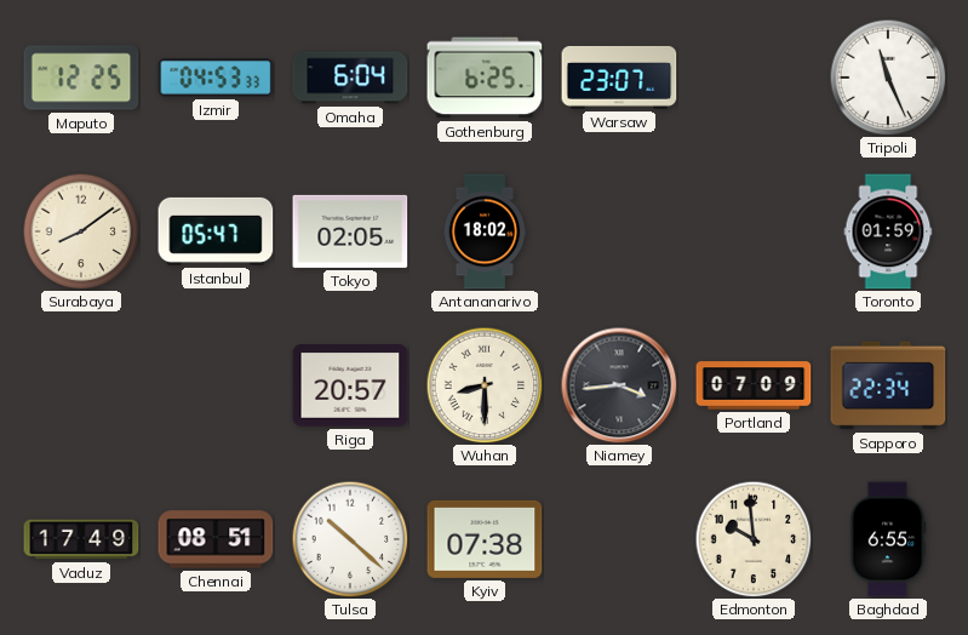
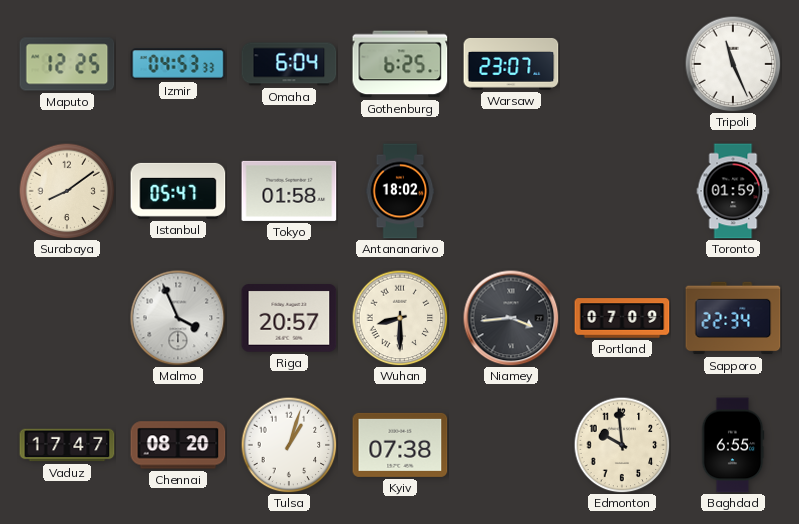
Tokyo: 02:05 -> 01:58 (289, 191)
Malmo: none -> 3:56 (178, 318)
Vaduz: 17:49 -> 17:47 (67, 445)
Chennai: 08:51 -> 08:20 (178, 445)
Tulsa: 10:22 -> 1:03 (289, 445)
